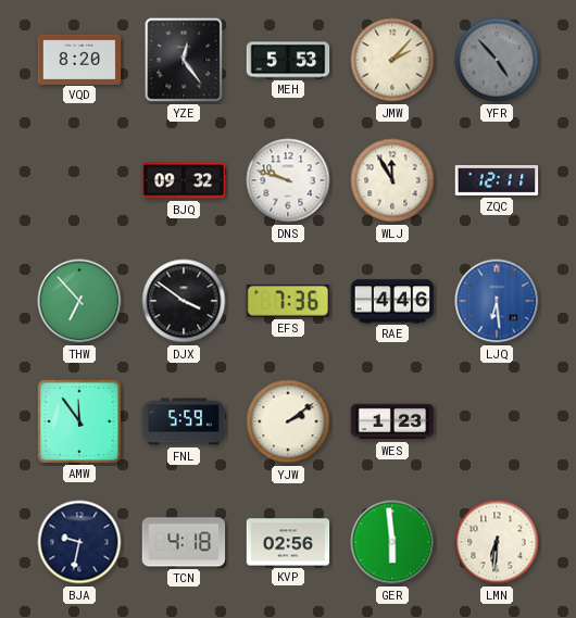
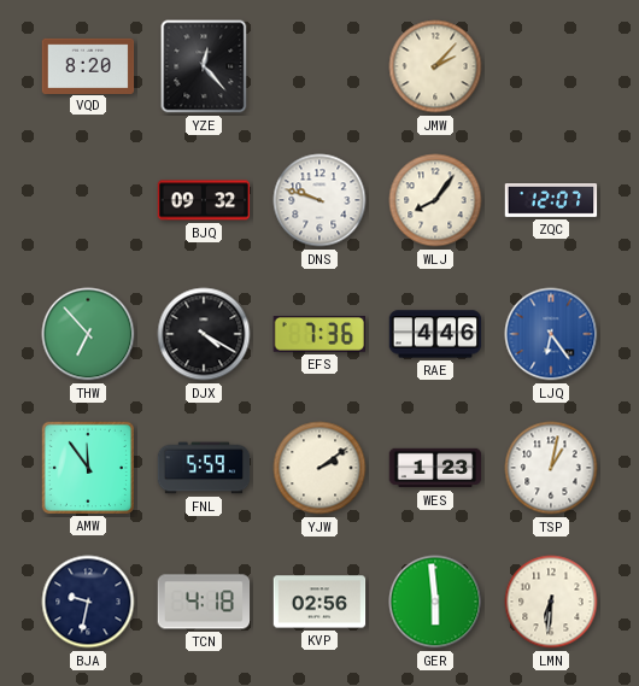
YZE: 12:24 -> 12:23 (204, 66)
MEH: 5:53 -> none (288, 60)
YFR: 4:53 -> none (497, 60)
WLJ: 11:55 -> 8:06 (435, 200)
ZQC: 12:11 -> 12:07 (551, 201)
DJX: 3:51 -> 4:20 (204, 334)
LJQ: 6:29 -> 6:24 (551, 334)
TSP: none -> 1:02 (551, 468)
